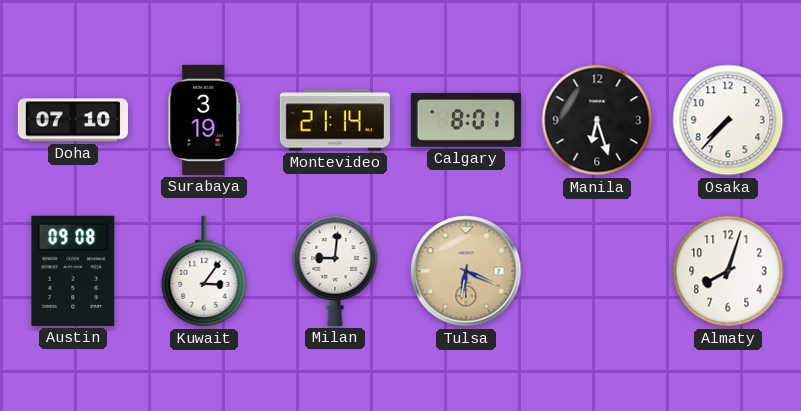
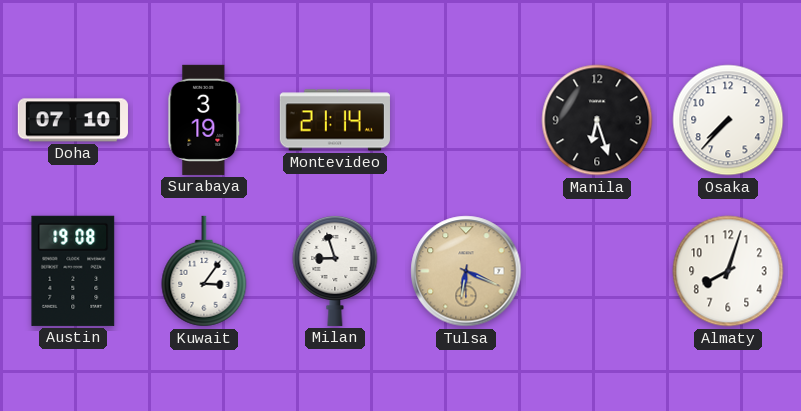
Calgary: 8:01 -> none (466, 120)
Austin: 09:08 -> 19:08 (73, 271)
Milan: 9:01 -> 8:57 (335, 270)
